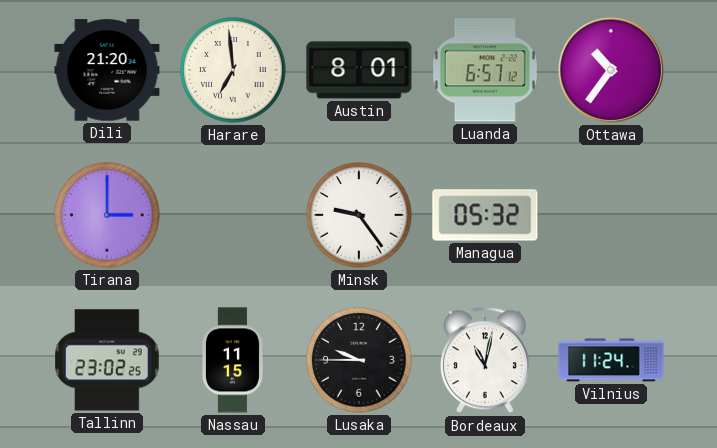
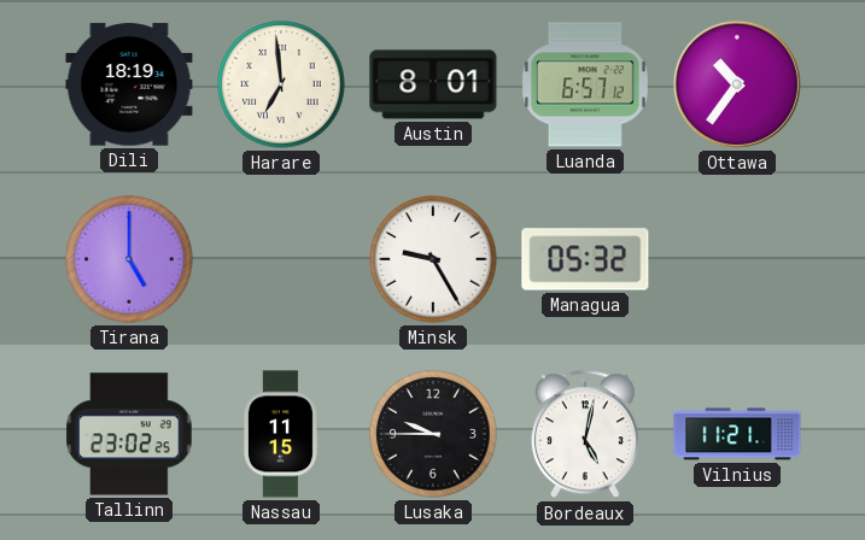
Dili: 21:20 -> 18:19 (129, 84)
Tirana: 3:00 -> 5:00 (129, 259)
Minsk: 9:24 -> 9:25 (433, 259)
Bordeaux: 11:02 -> 5:02 (585, 435)
Vilnius: 11:24 -> 11:21 (737, 434)
